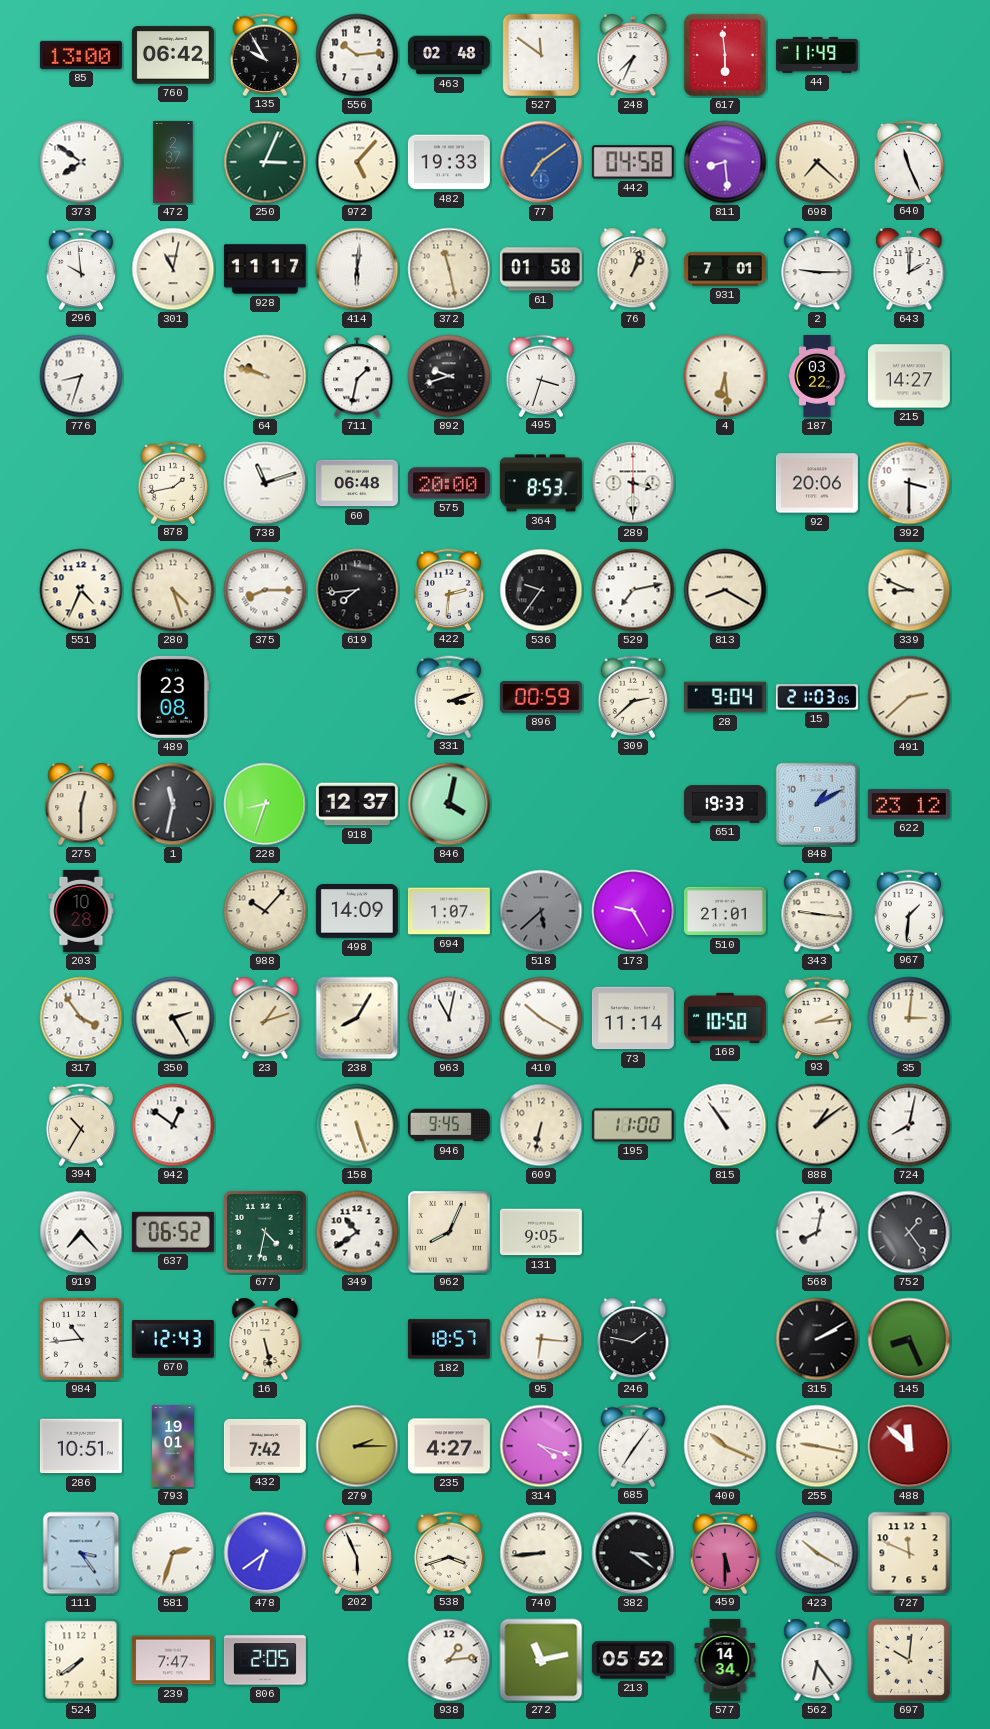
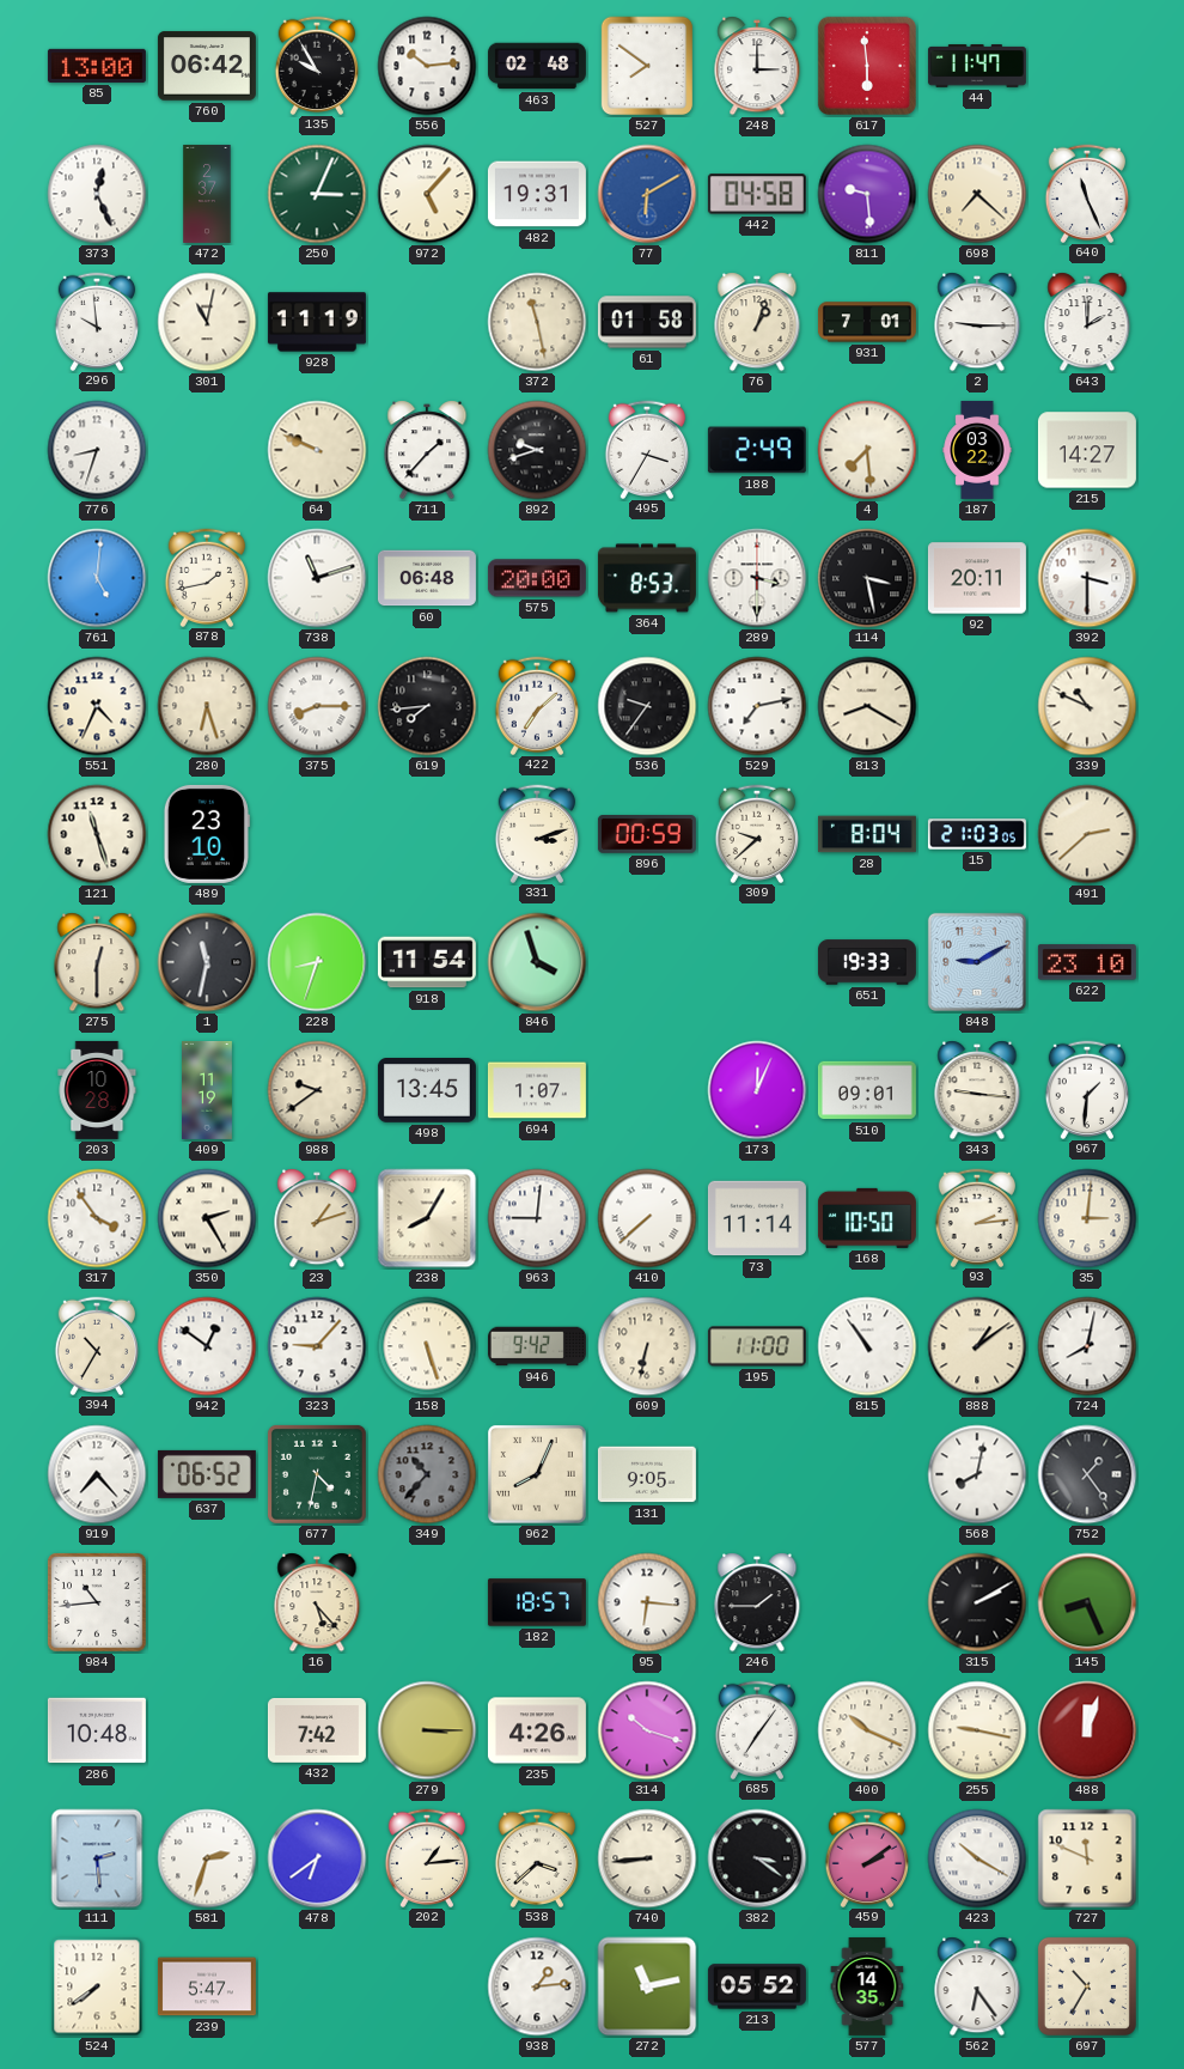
527: 11:51 -> 7:51 (647, 66)
248: 7:34 -> 3:00 (757, 66)
44: 11:49 -> 11:47 (977, 67)
373: 7:51 -> 12:26 (97, 194)
482: 19:33 -> 19:31 (537, 194)
77: 7:09 -> 6:10 (647, 194)
811: 8:29 -> 9:29 (867, 194)
928: 11:17 -> 11:19 (317, 322)
414: 6:01 -> none (357, 269)
64: 9:48 -> 9:49 (317, 450)
711: 1:32 -> 1:37 (427, 450)
495: 3:33 -> 3:35 (647, 449)
188: none -> 2:49 (757, 450)
4: 6:29 -> 7:29 (867, 450)
761: none -> 5:01 (97, 578)
114: none -> 3:28 (867, 578)
92: 20:06 -> 20:11 (977, 578)
280: 4:27 -> 6:27 (207, 706)
422: 2:31 -> 7:08 (537, 705)
339: 8:49 -> 10:49 (1087, 706)
121: none -> 11:27 (97, 834)
489: 23:08 -> 23:10 (207, 834)
309: 2:38 -> 9:38 (757, 833)
28: 9:04 -> 8:04 (867, 834)
918: 12:37 -> 11:54 (427, 962)
846: 4:02 -> 3:57 (537, 962)
848: 1:10 -> 9:10 (977, 962)
622: 23:12 -> 23:10 (1087, 962)
409: none -> 11:19 (208, 1090)
988: 10:07 -> 9:39 (317, 1090)
498: 14:09 -> 13:45 (427, 1091)
518: 5:38 -> none (541, 911)
173: 9:25 -> 12:04 (757, 1090)
510: 21:01 -> 09:01 (867, 1090)
963: 11:02 -> 9:01 (537, 1218)
410: 10:20 -> 7:38 (647, 1218)
323: none -> 9:07 (317, 1346)
946: 9:45 -> 9:42 (537, 1346)
349: 10:39 -> 10:37 (427, 1474)
349 dial: white -> grey (427, 1474)
670: 12:43 -> none (173, 1339)
16: 5:28 -> 5:23 (317, 1602)
246: 1:47 -> 1:45 (757, 1602)
286: 10:51 -> 10:48 (97, 1730)
793: 19:01 -> none (173, 1446)
279: 2:15 -> 3:15 (427, 1730)
235: 4:27 -> 4:26 (537, 1730)
314: 4:18 -> 10:18 (647, 1730)
488: 11:52 -> 12:03 (1087, 1730)
111: 3:24 -> 2:29 (97, 1858)
202: 5:56 -> 1:14 (427, 1857)
538: 3:42 -> 3:38 (537, 1857)
459: 5:30 -> 2:09 (867, 1857)
239: 7:47 -> 5:47 (207, 1986)
806: 2:05 -> none (265, 1660)
577: 14:34 -> 14:35 (867, 1986)
697: 10:01 -> 10:35 (1087, 1986)
